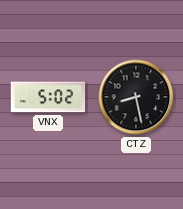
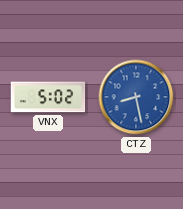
CTZ dial: black -> blue (136, 97)
